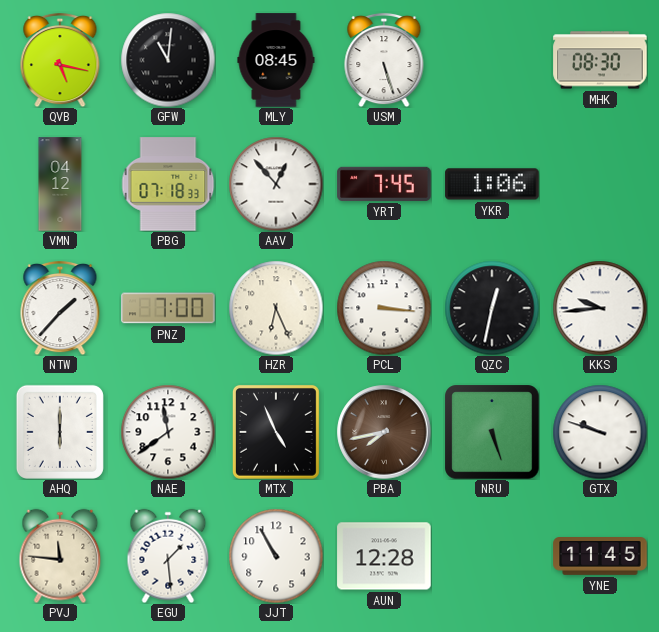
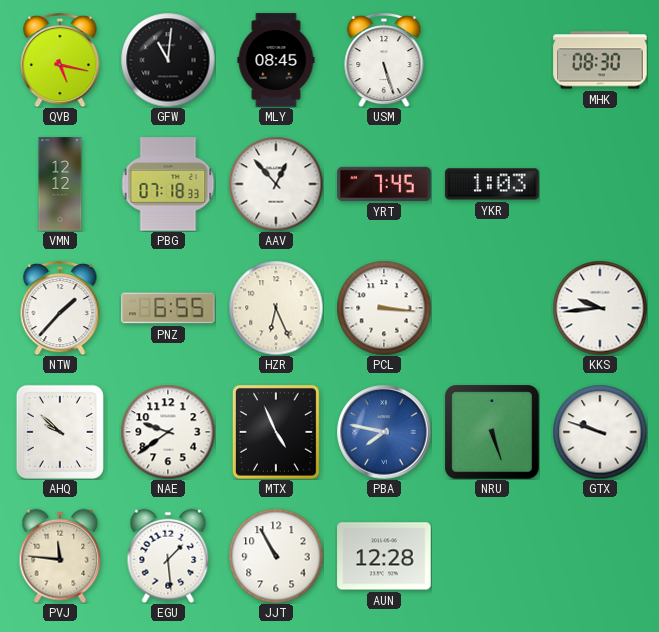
VMN: 04:12 -> 12:12 (60, 184)
YKR: 1:06 -> 1:03 (492, 184)
PNZ: 7:00 -> 6:55 (168, 308)
QZC: 12:32 -> none (492, 308)
AHQ: 6:00 -> 9:52 (60, 432)
NAE: 11:39 -> 9:39 (168, 432)
PBA: 7:43 -> 7:47 (384, 432)
PBA dial: brown -> blue (384, 432)
YNE: 11:45 -> none (600, 556)
